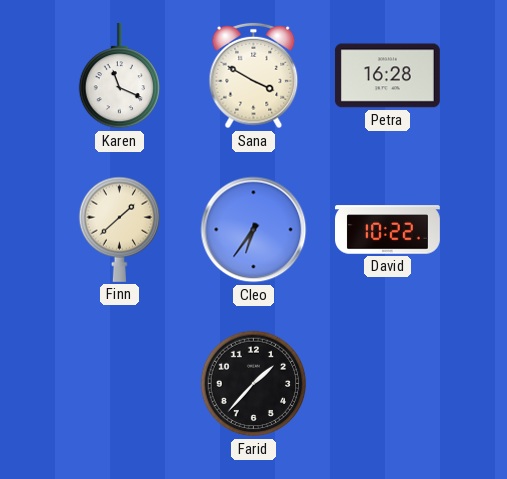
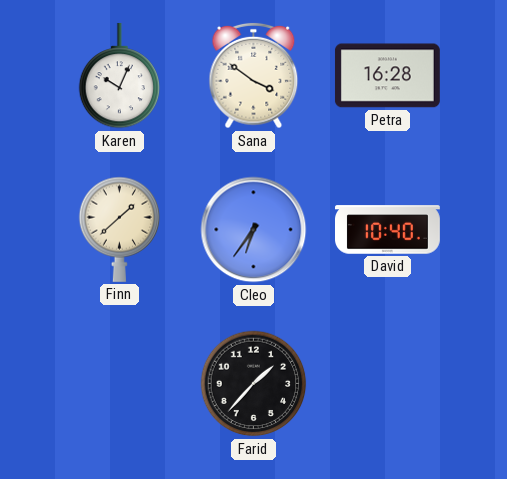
Karen: 11:19 -> 10:04 (120, 76)
Sana: 3:50 -> 3:51 (254, 76)
David: 10:22 -> 10:40 (388, 230)
